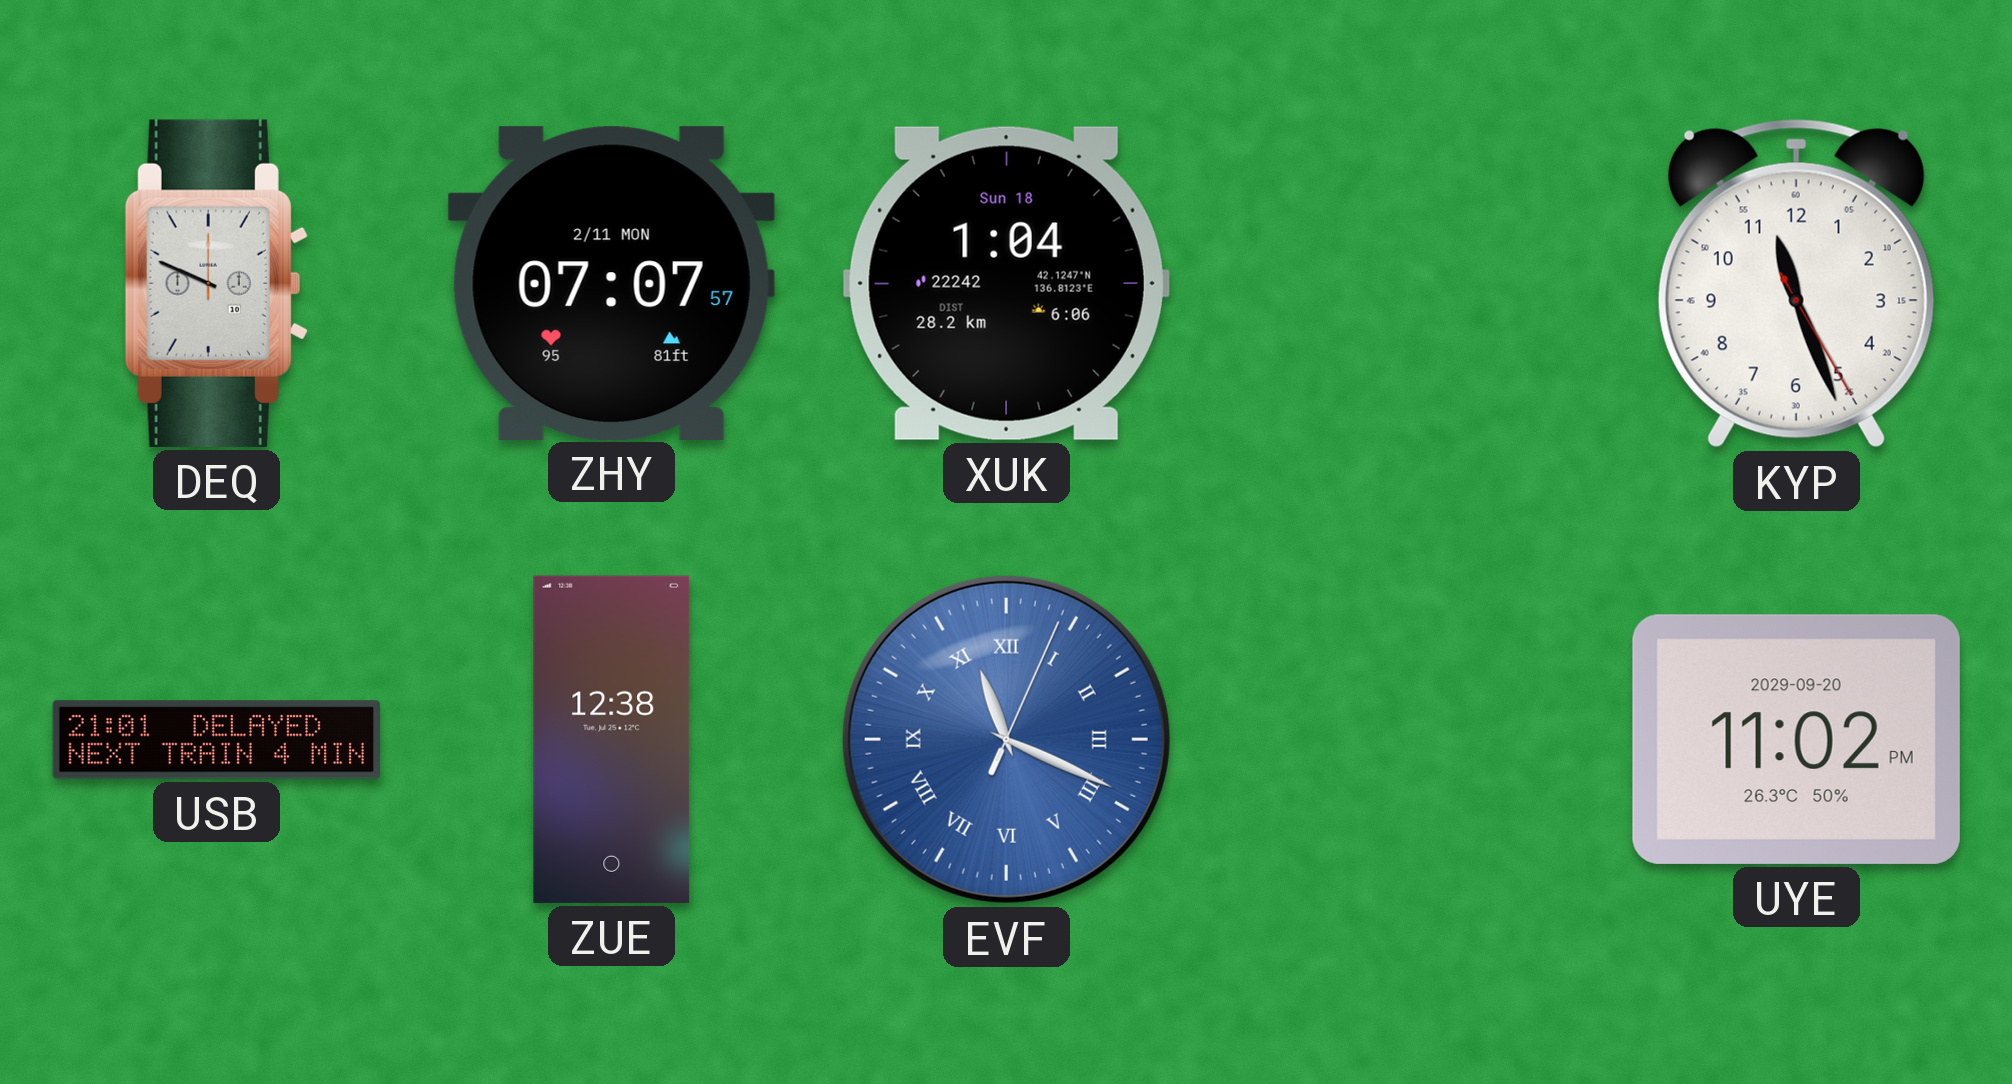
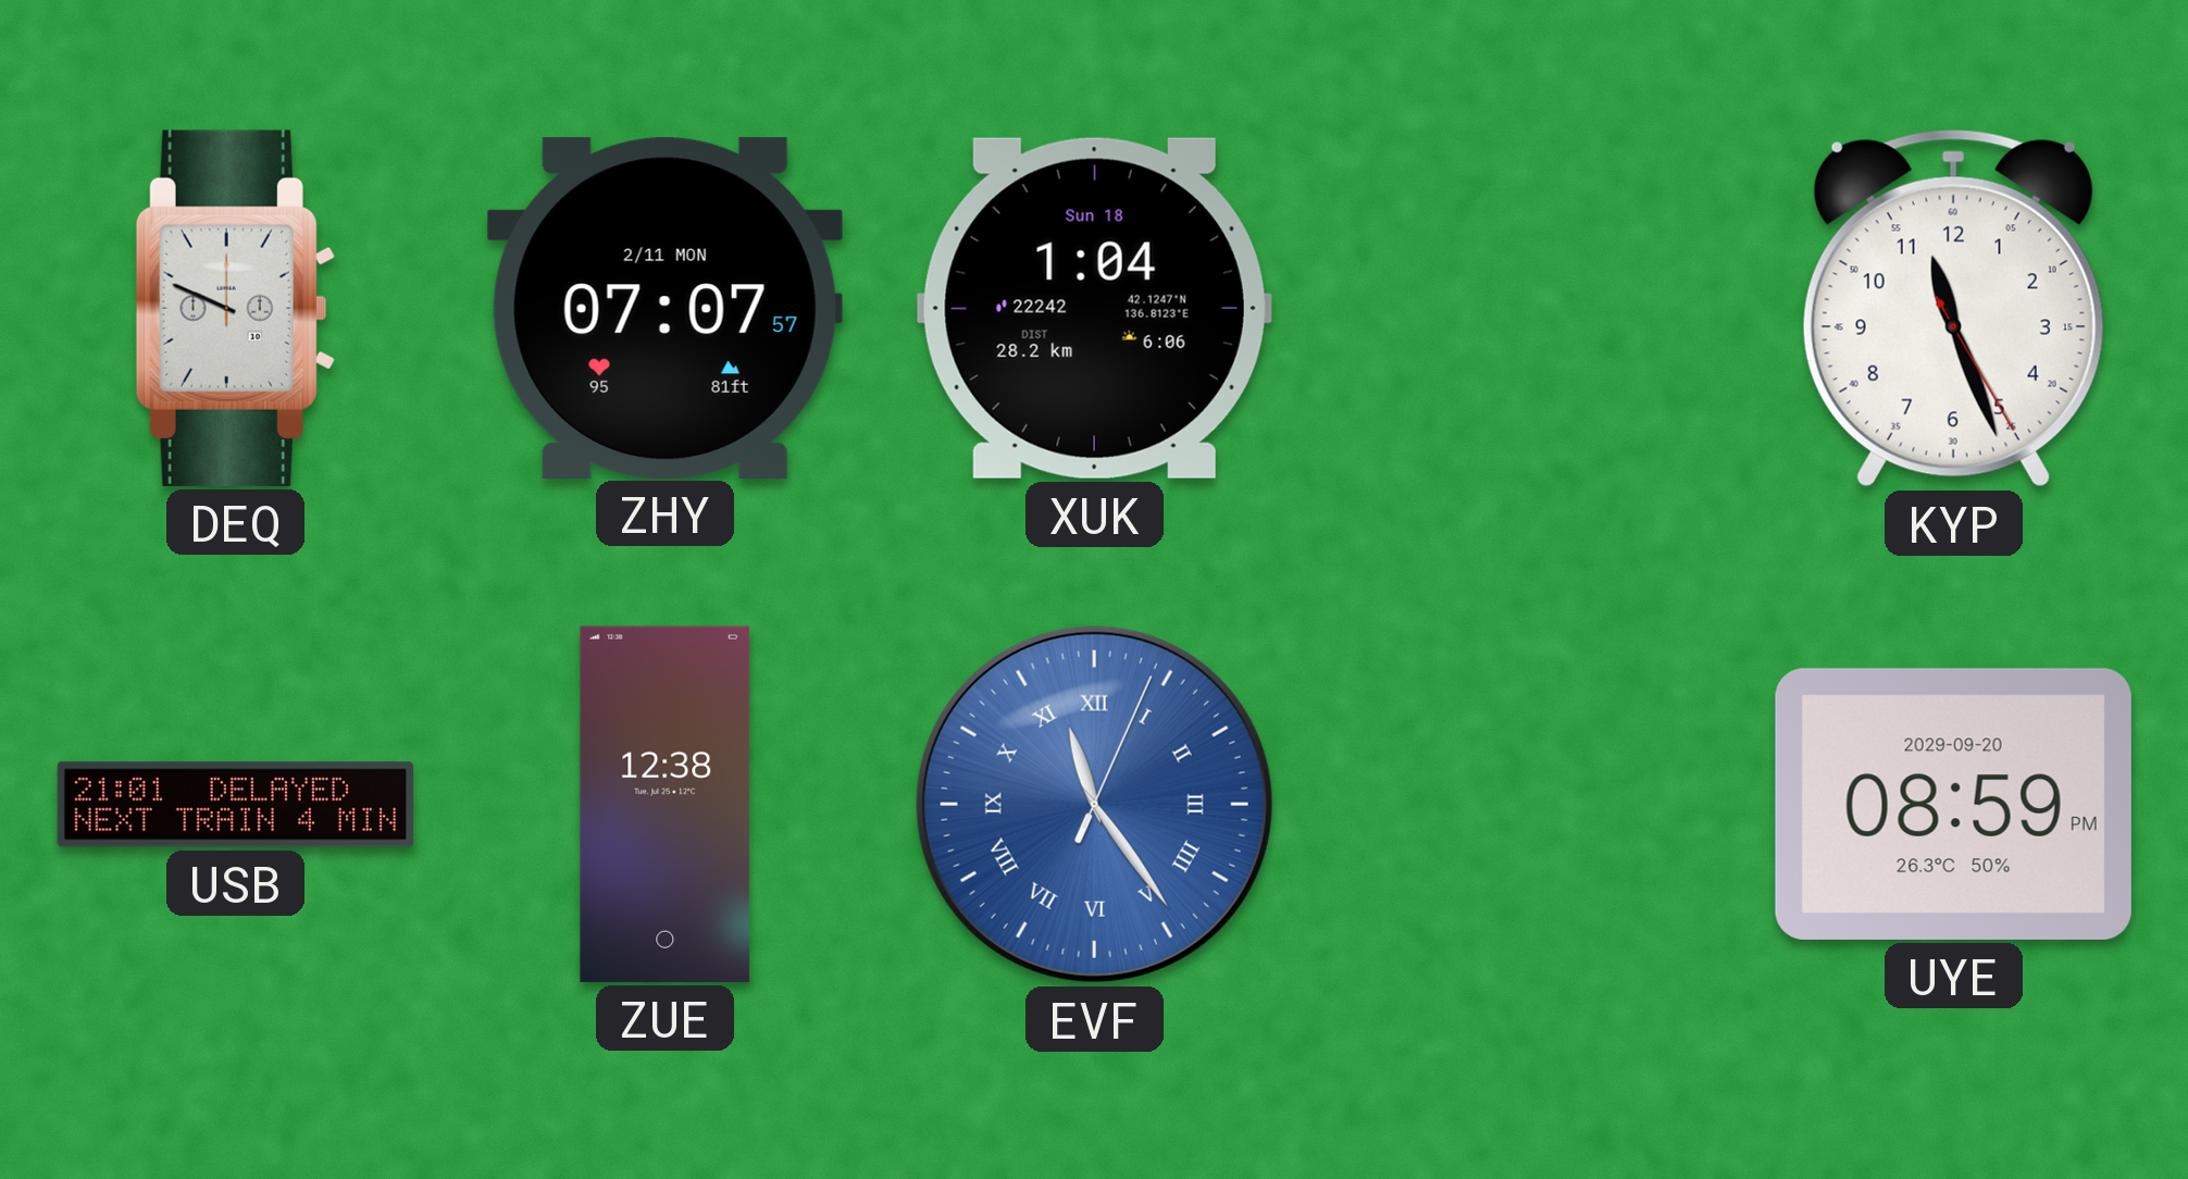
EVF: 11:19 -> 11:24 (1094, 804)
UYE: 11:02 -> 08:59 (1953, 804)
